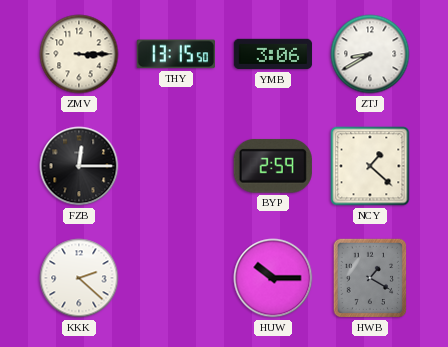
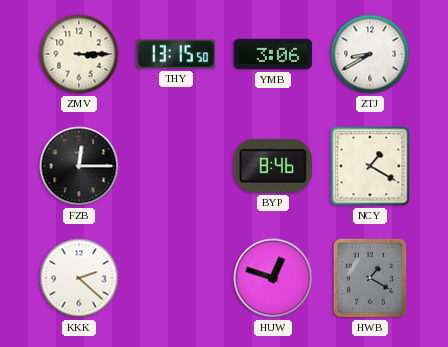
BYP: 2:59 -> 8:46 (273, 166)
NCY: 1:22 -> 1:20 (370, 166)
HUW: 10:15 -> 12:48 (273, 278)
